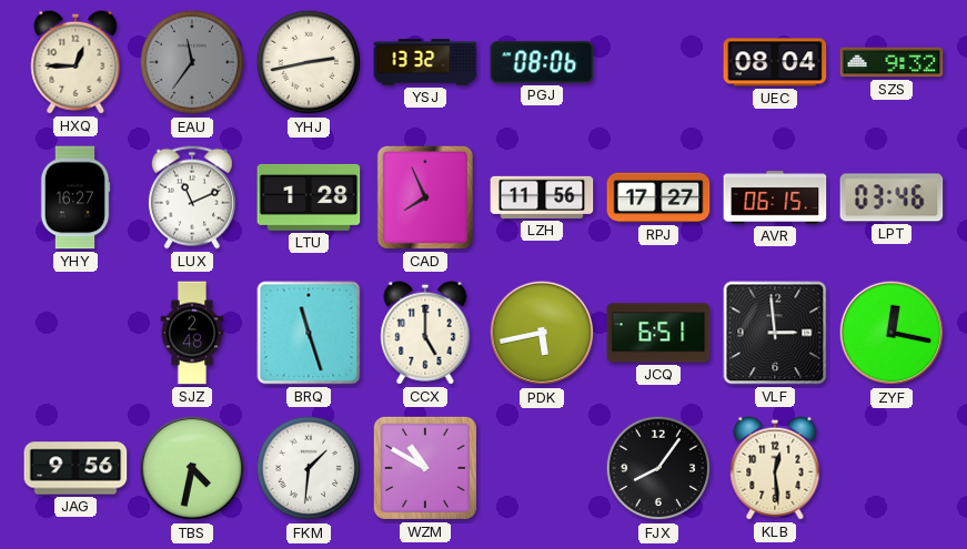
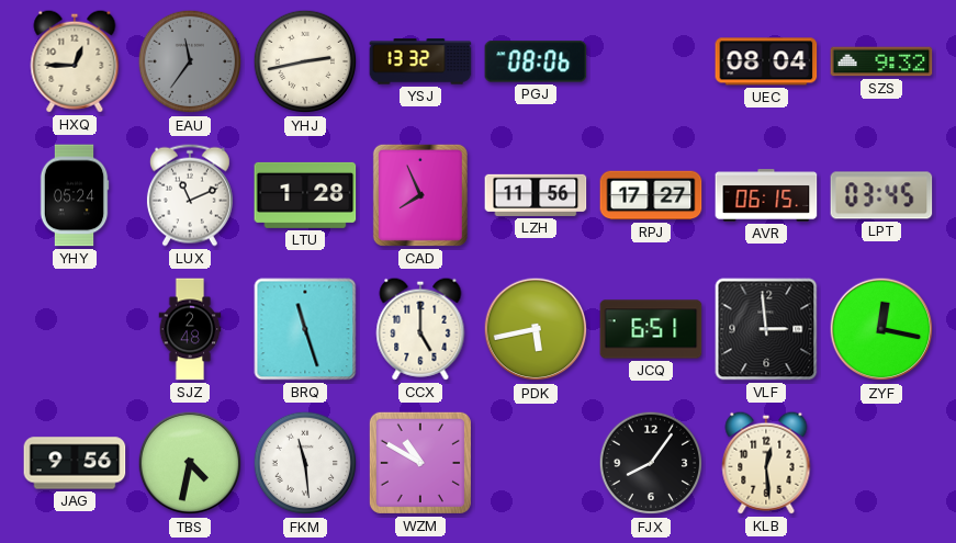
YHY: 16:27 -> 05:24 (75, 195)
LPT: 03:46 -> 03:45 (881, 195)
FKM: 1:31 -> 11:29 (305, 463)
